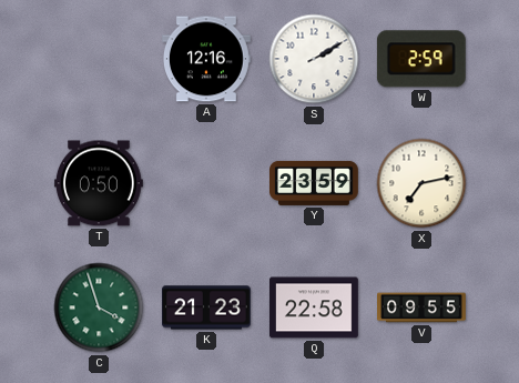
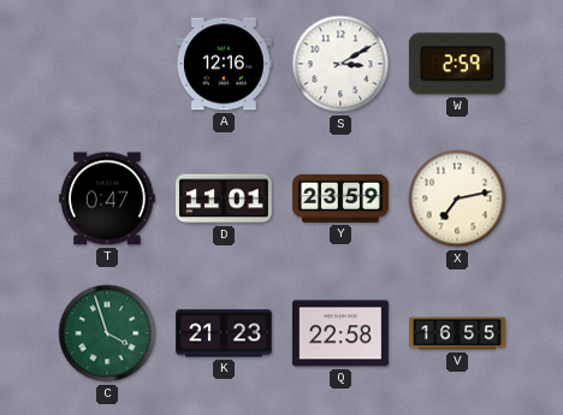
S: 2:10 -> 3:10 (340, 64)
T: 0:50 -> 0:47 (107, 198)
D: none -> 11:01 (225, 198)
V: 09:55 -> 16:55 (458, 333)
